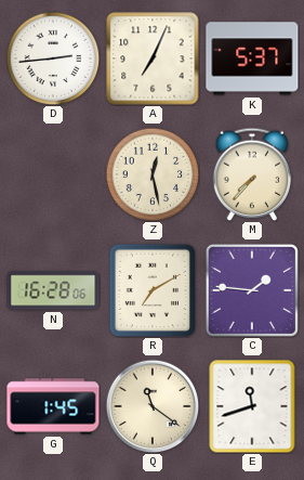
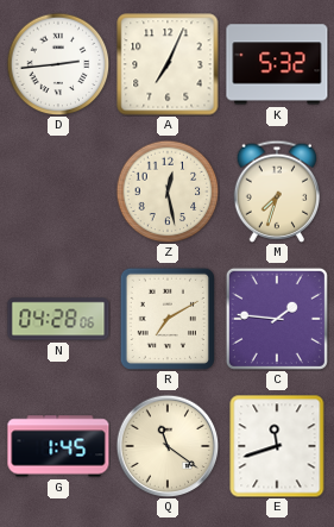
K: 5:37 -> 5:32 (277, 64)
M: 7:37 -> 7:33 (277, 192)
N: 16:28 -> 04:28 (58, 319)
